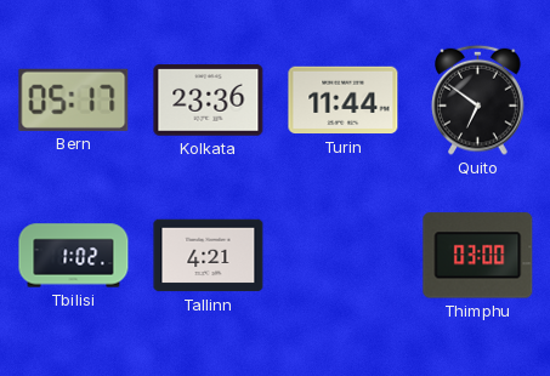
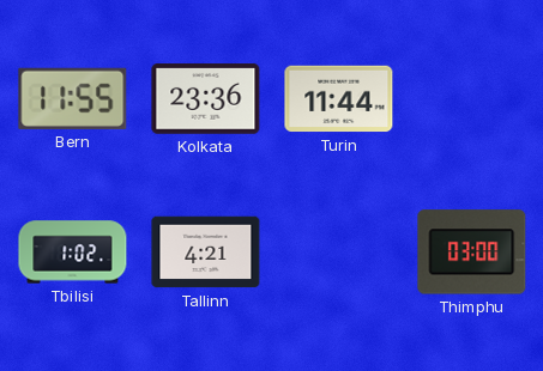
Bern: 05:17 -> 11:55 (73, 98)
Quito: 6:51 -> none (478, 99)
